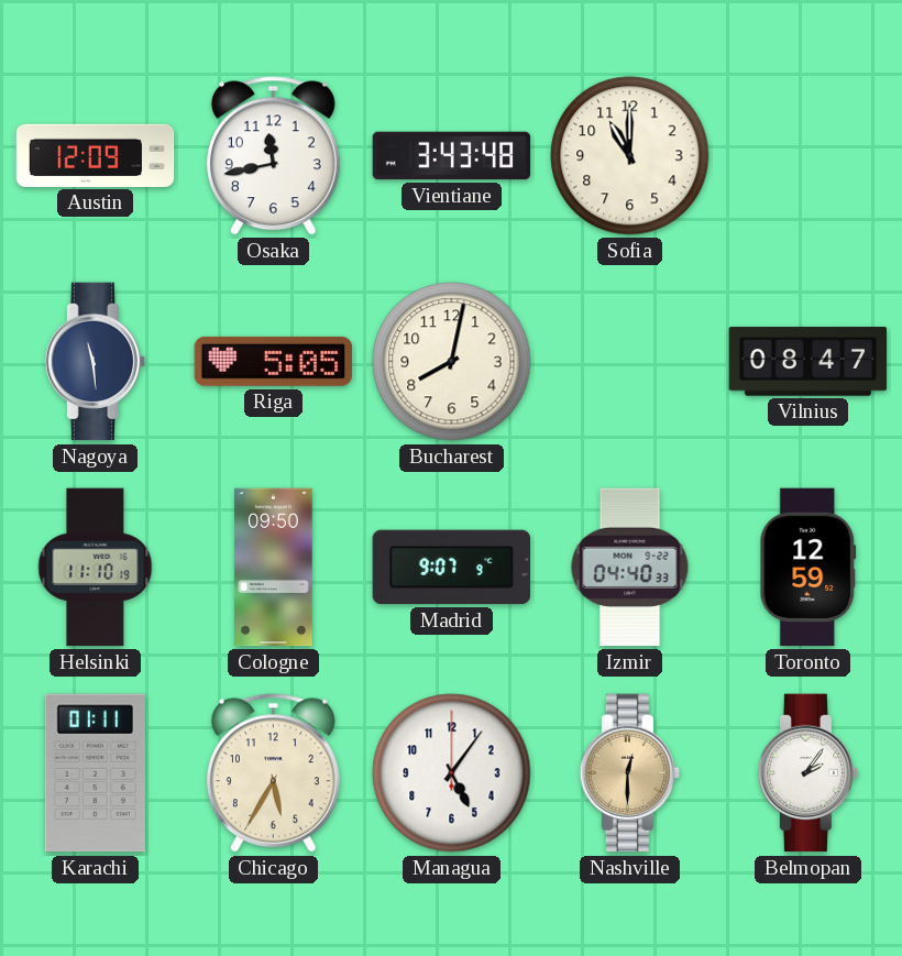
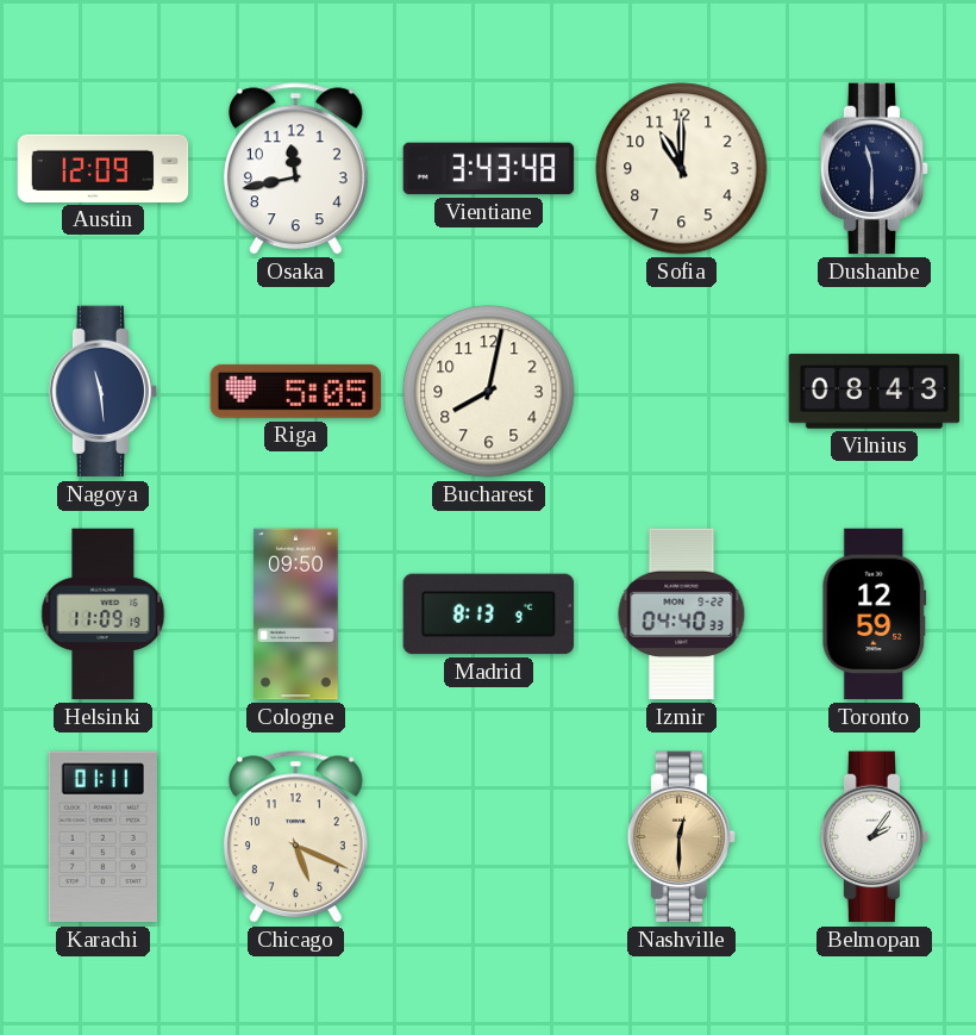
Dushanbe: none -> 11:30 (875, 169)
Vilnius: 08:47 -> 08:43 (875, 392)
Helsinki: 11:10 -> 11:09 (104, 615)
Madrid: 9:07 -> 8:13 (489, 615)
Chicago: 5:35 -> 5:19 (295, 837)
Managua: 5:06 -> none (452, 773)
